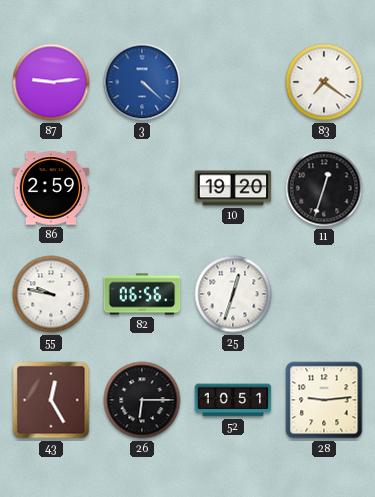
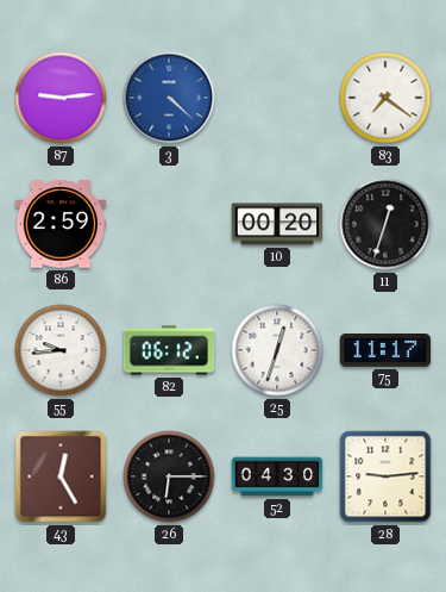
10: 19:20 -> 00:20 (277, 224)
55: 9:47 -> 9:44 (61, 350)
82: 06:56 -> 06:12 (169, 350)
75: none -> 11:17 (385, 351)
52: 10:51 -> 04:30 (277, 476)
